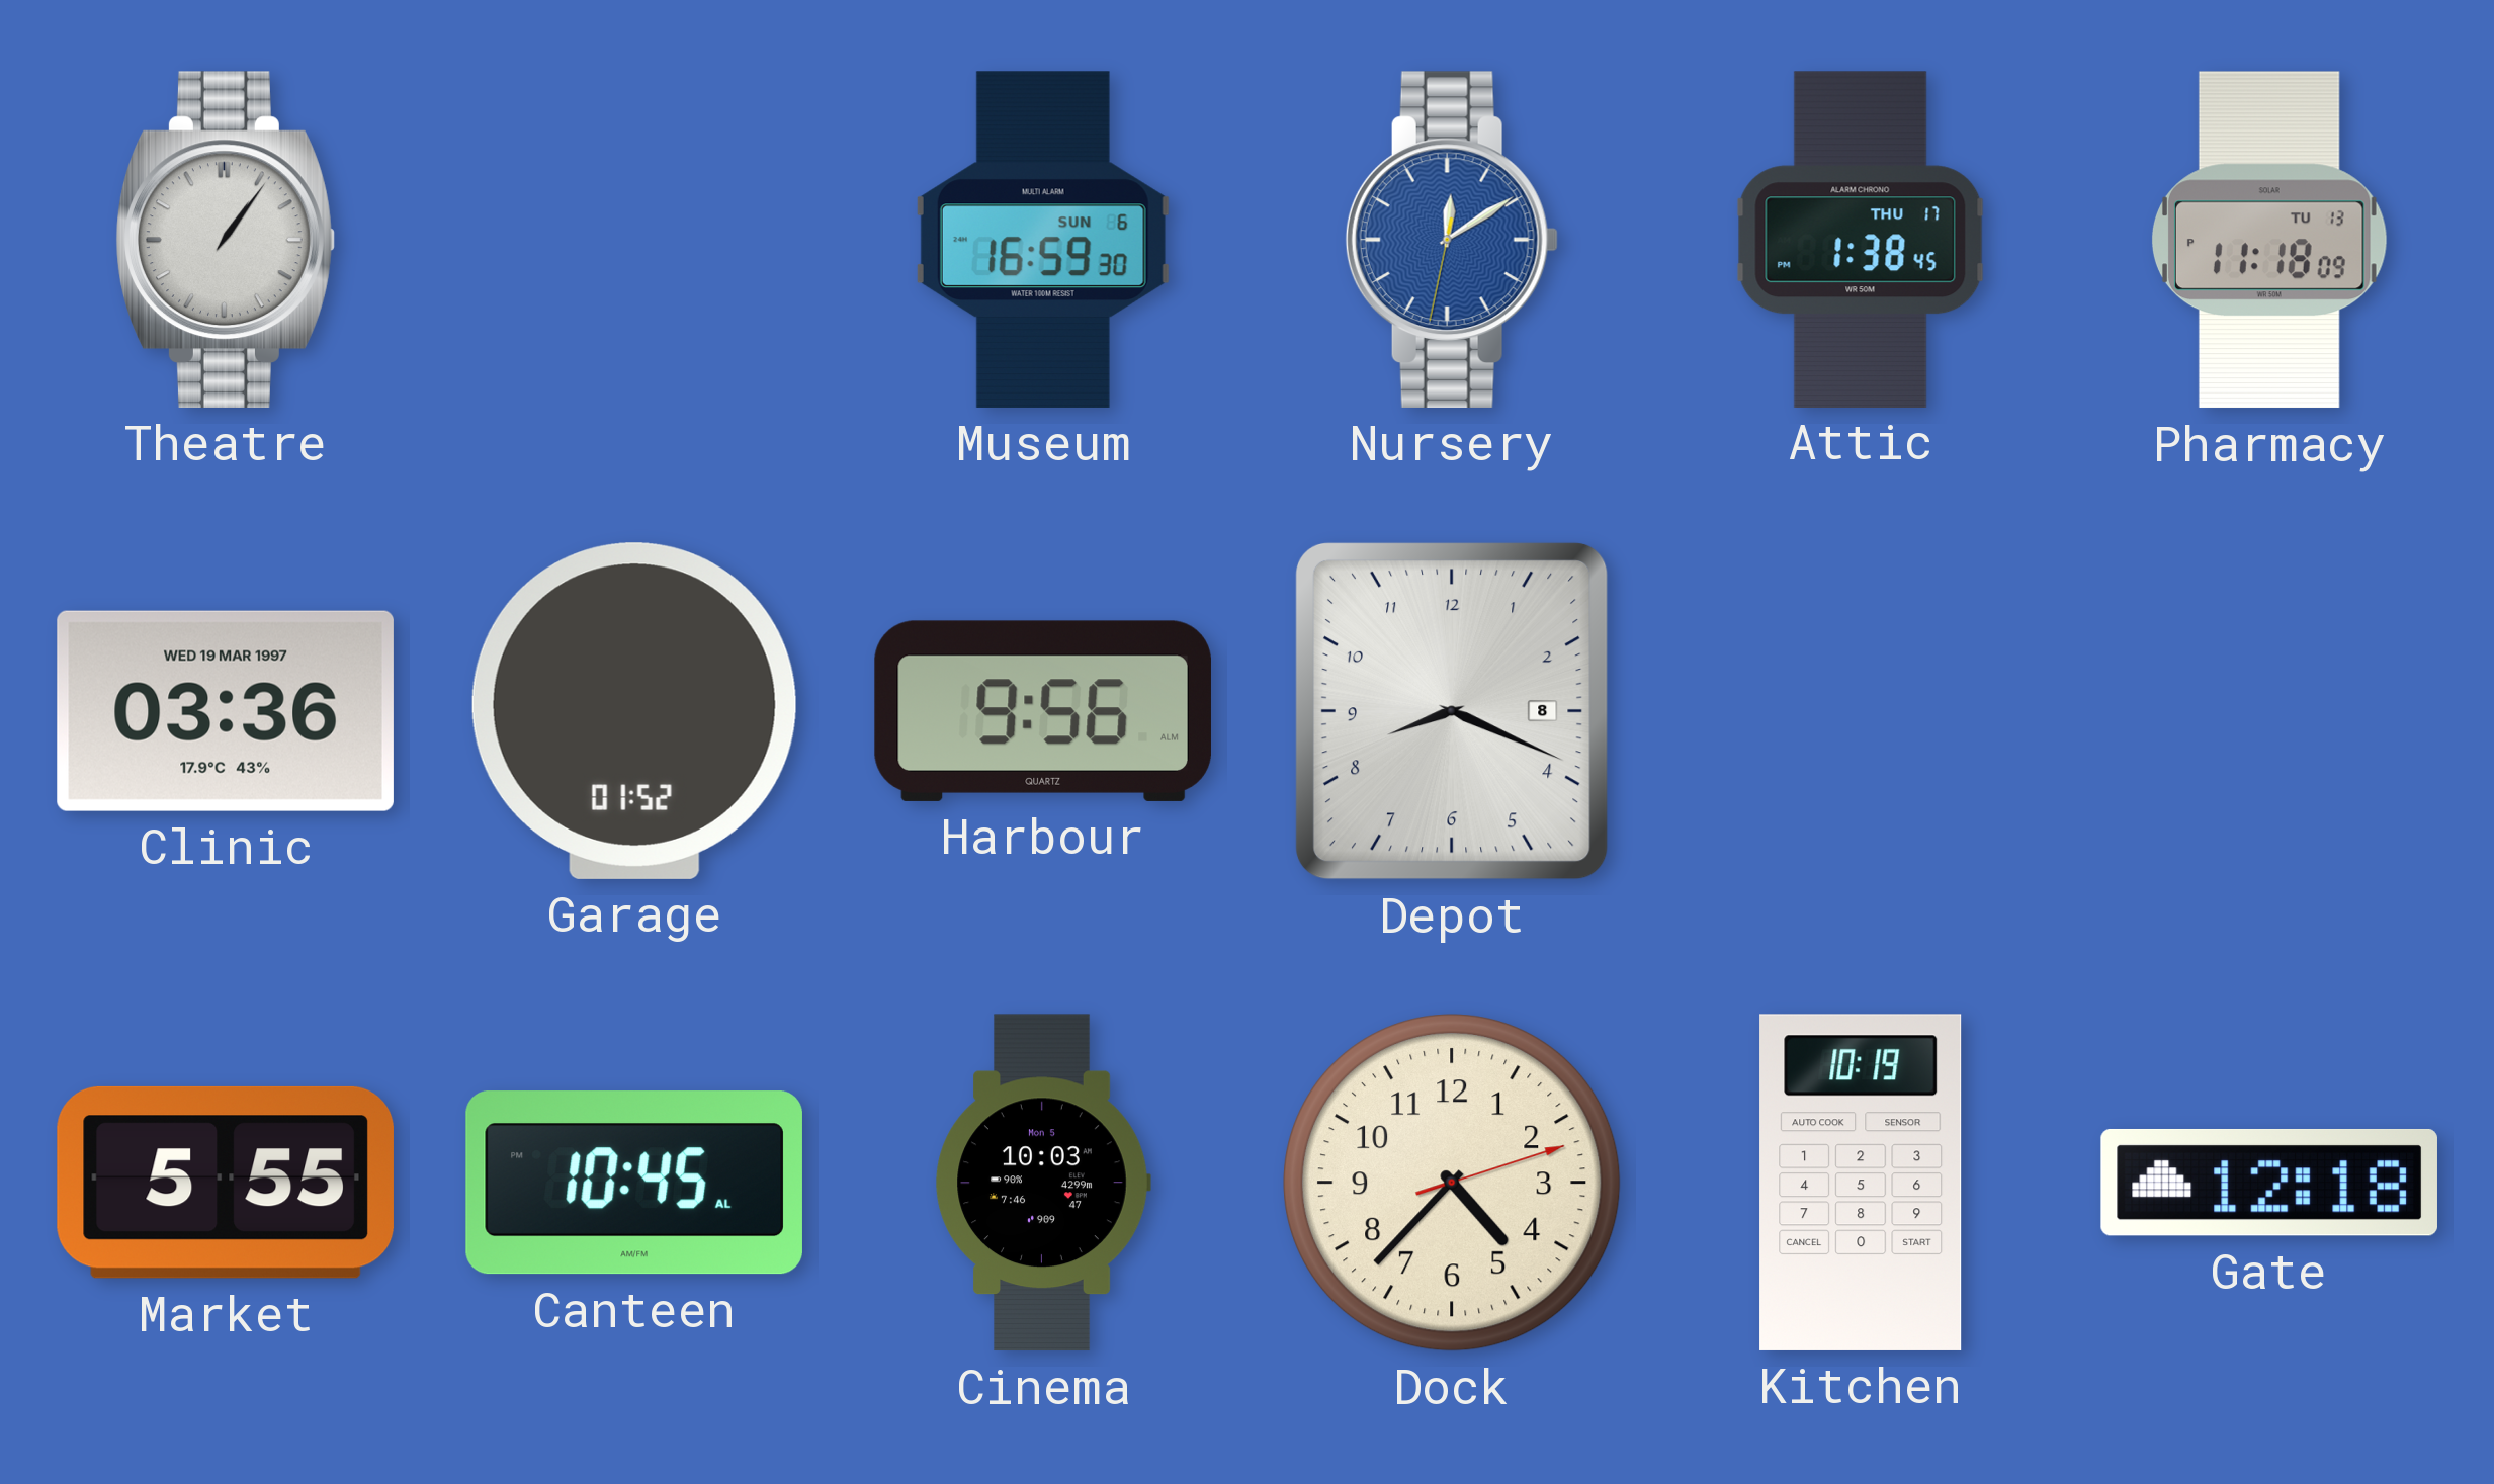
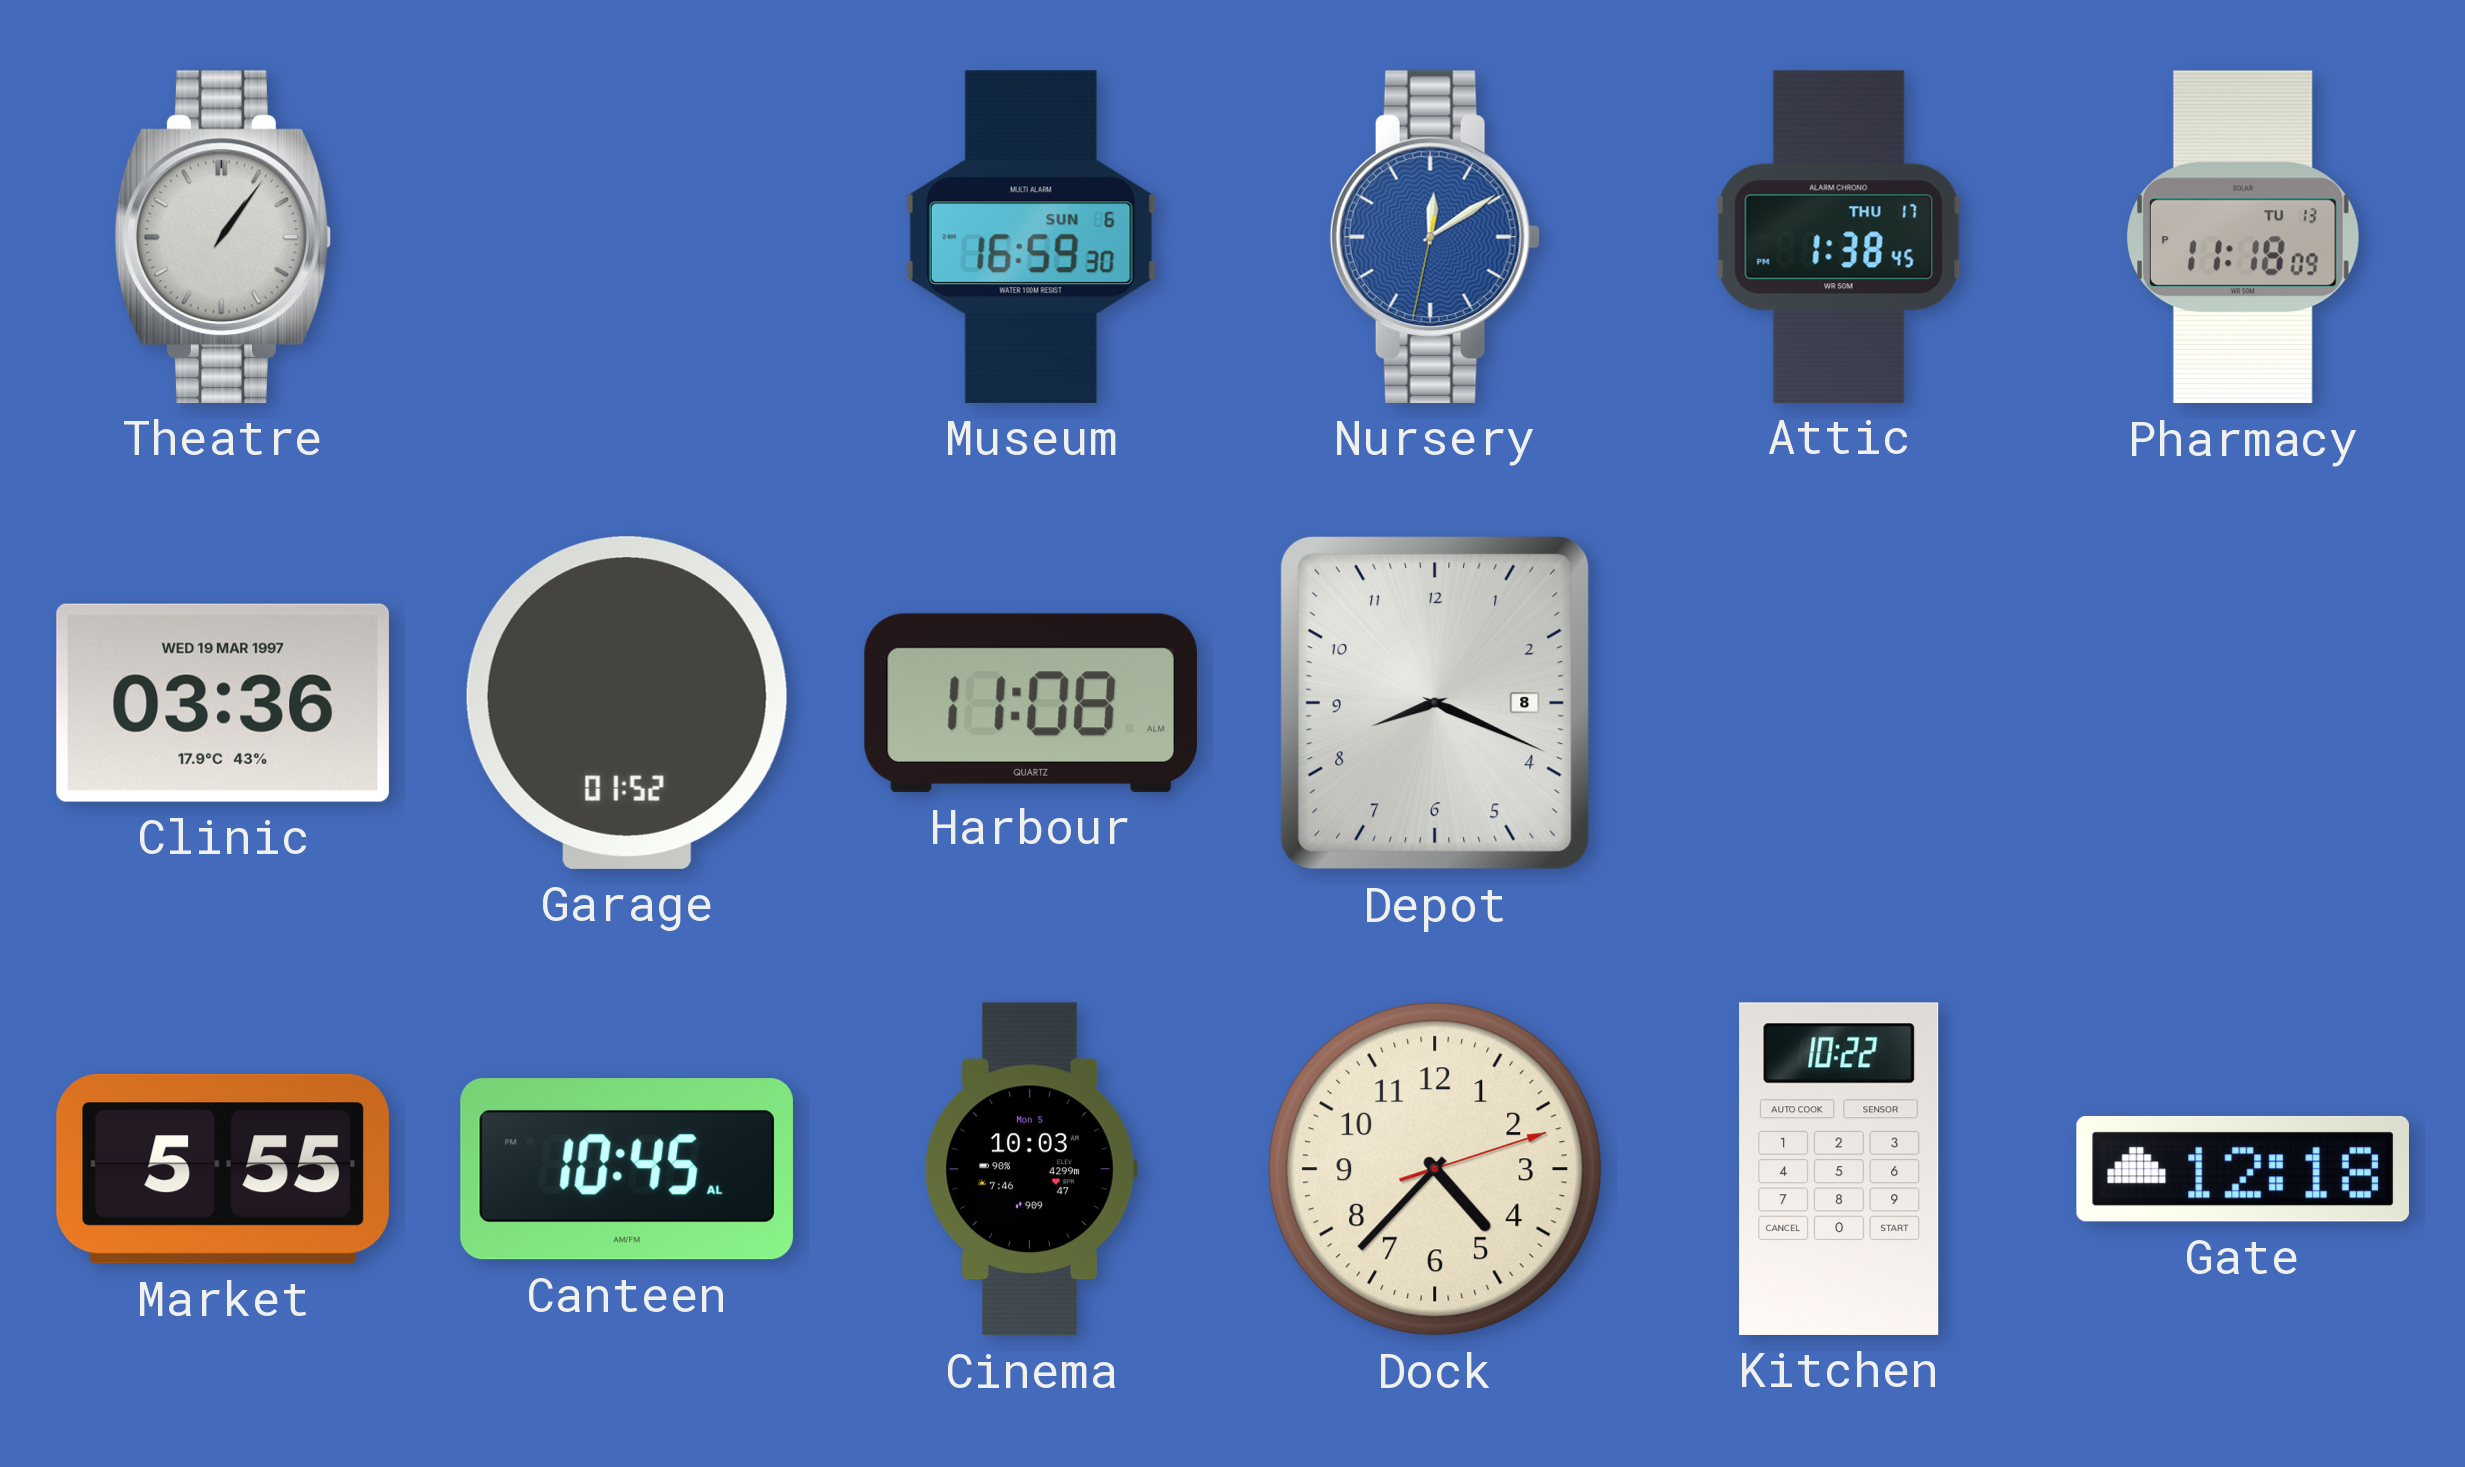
Harbour: 9:56 -> 11:08 (1031, 703)
Kitchen: 10:19 -> 10:22 (1839, 1169)
